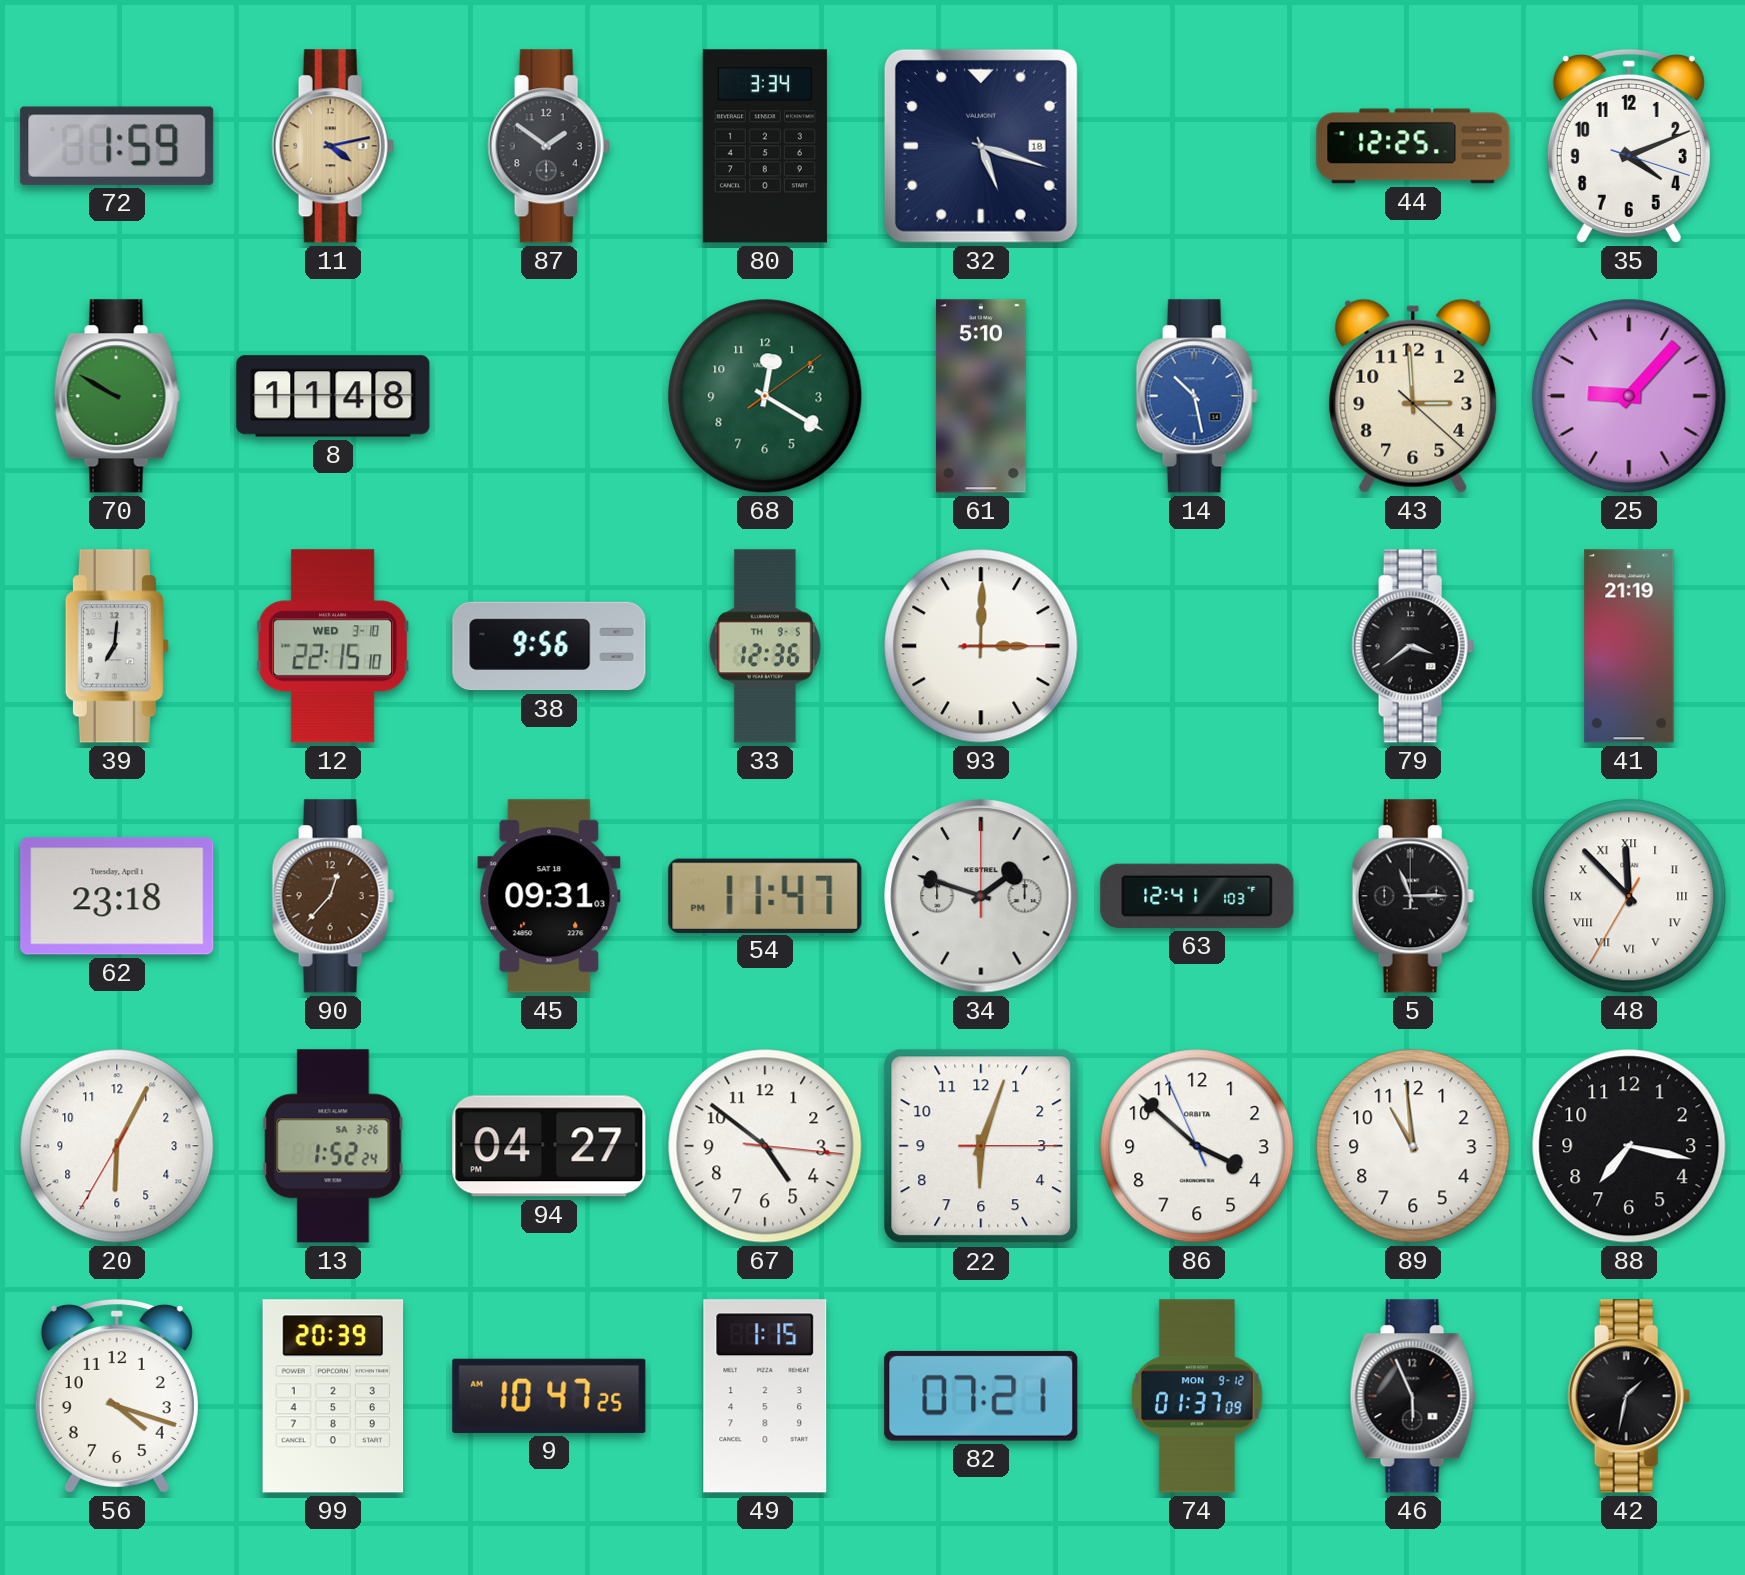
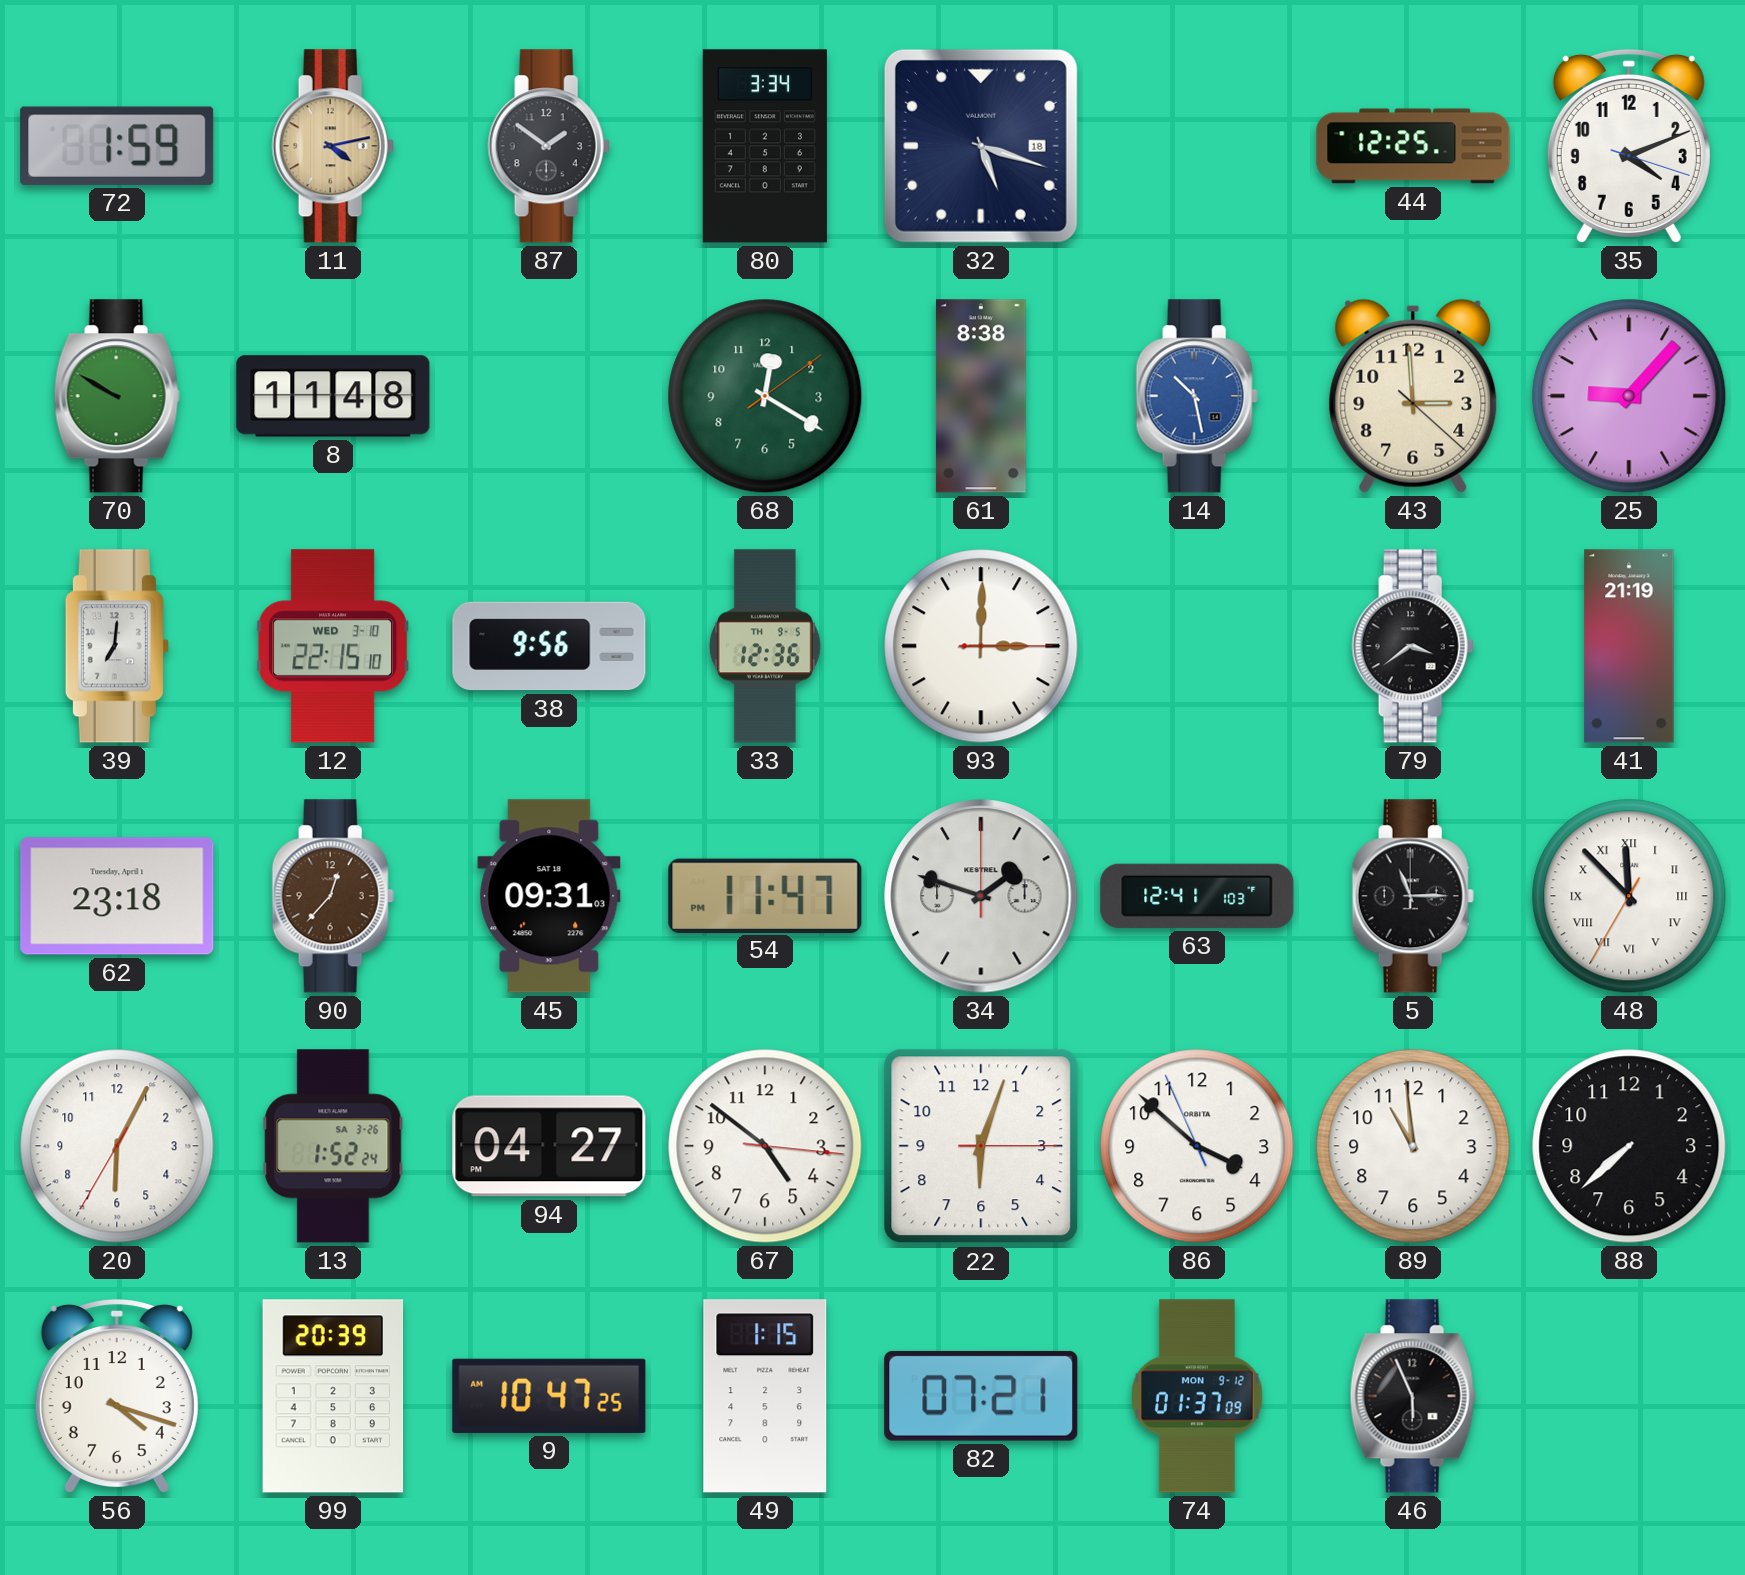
61: 5:10 -> 8:38 (981, 396)
88: 7:17 -> 7:38 (1629, 1146)
42: 1:32 -> none (1629, 1396)
